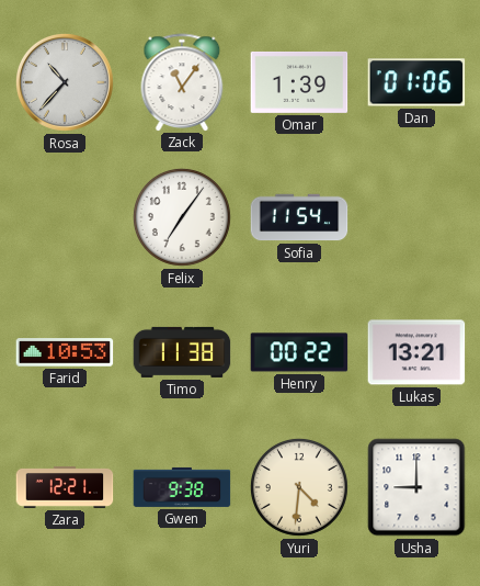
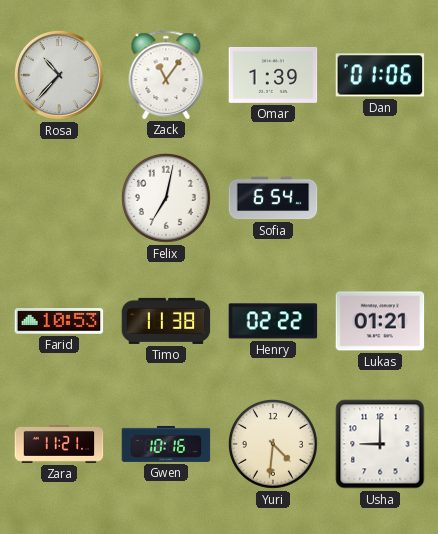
Felix: 7:06 -> 7:02 (166, 198)
Sofia: 11:54 -> 6:54 (273, 198)
Henry: 00:22 -> 02:22 (273, 321)
Lukas: 13:21 -> 01:21 (380, 321)
Zara: 12:21 -> 11:21 (59, 445)
Gwen: 9:38 -> 10:16 (166, 444)
